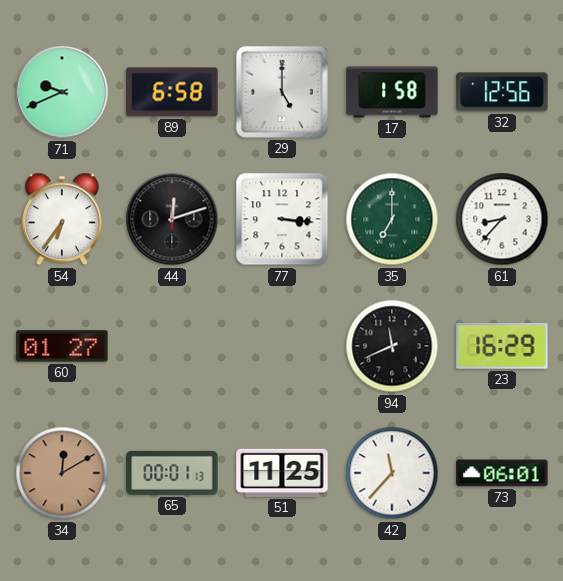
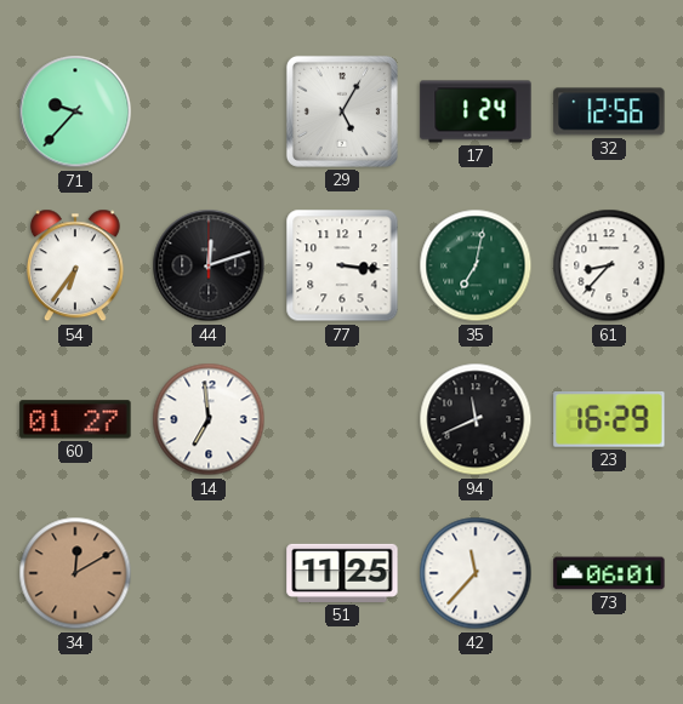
71: 9:41 -> 9:37 (75, 111)
89: 6:58 -> none (172, 92)
29: 5:00 -> 5:05 (342, 111)
17: 1:58 -> 1:24 (476, 111)
35: 7:00 -> 7:02 (476, 265)
14: none -> 6:59 (209, 419)
65: 00:01 -> none (172, 473)
